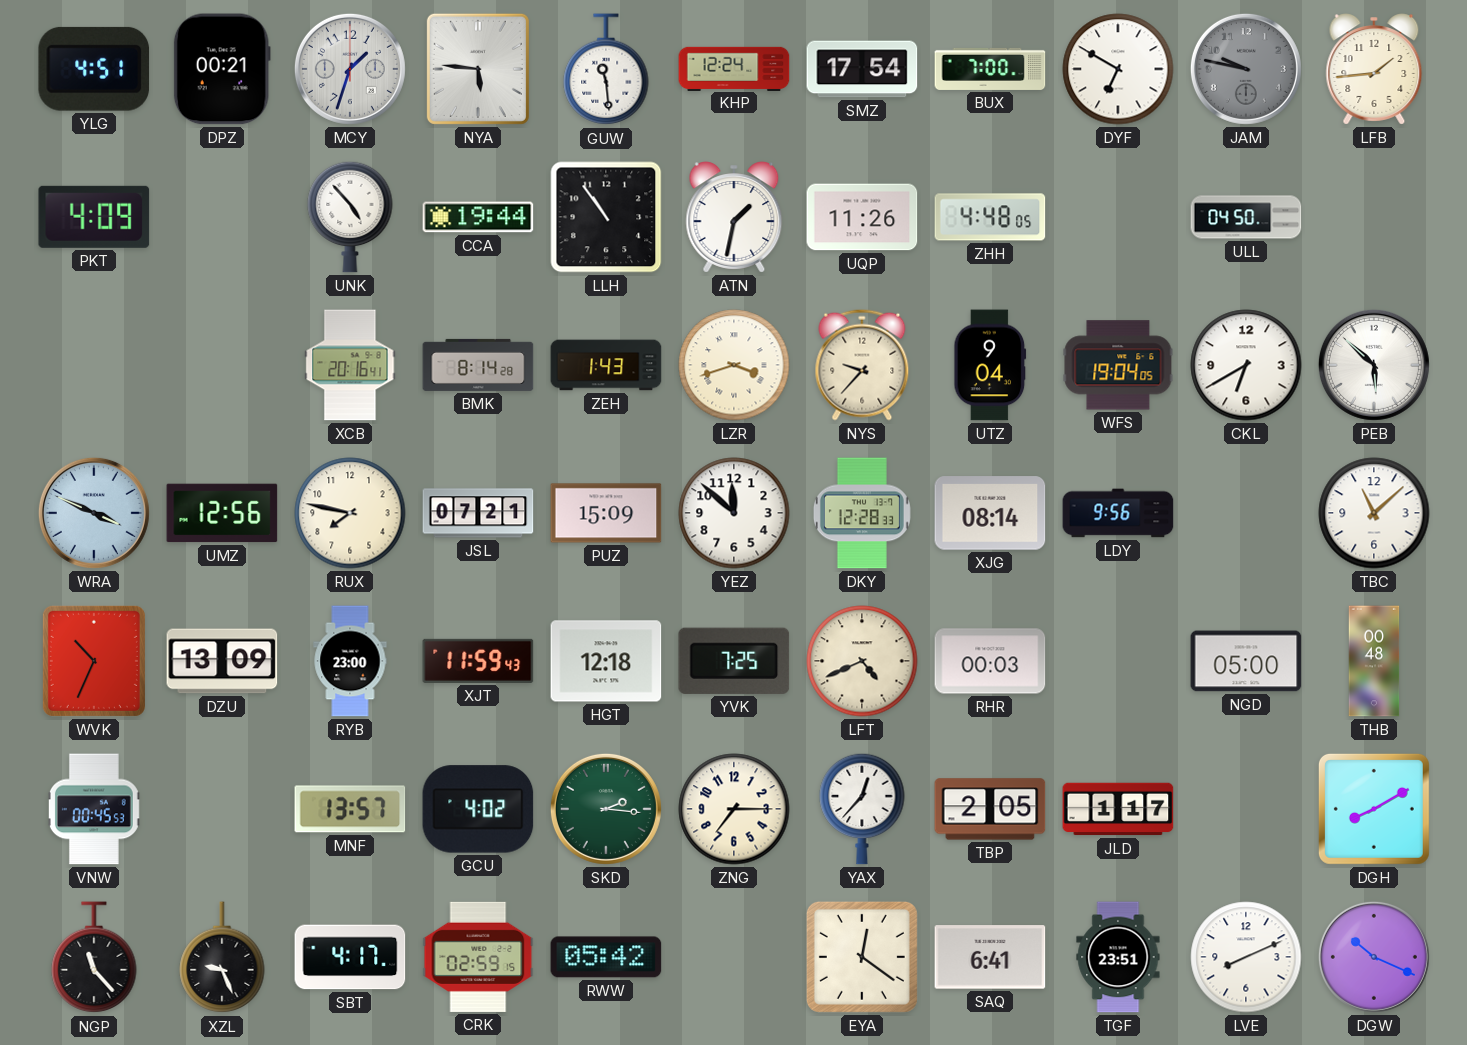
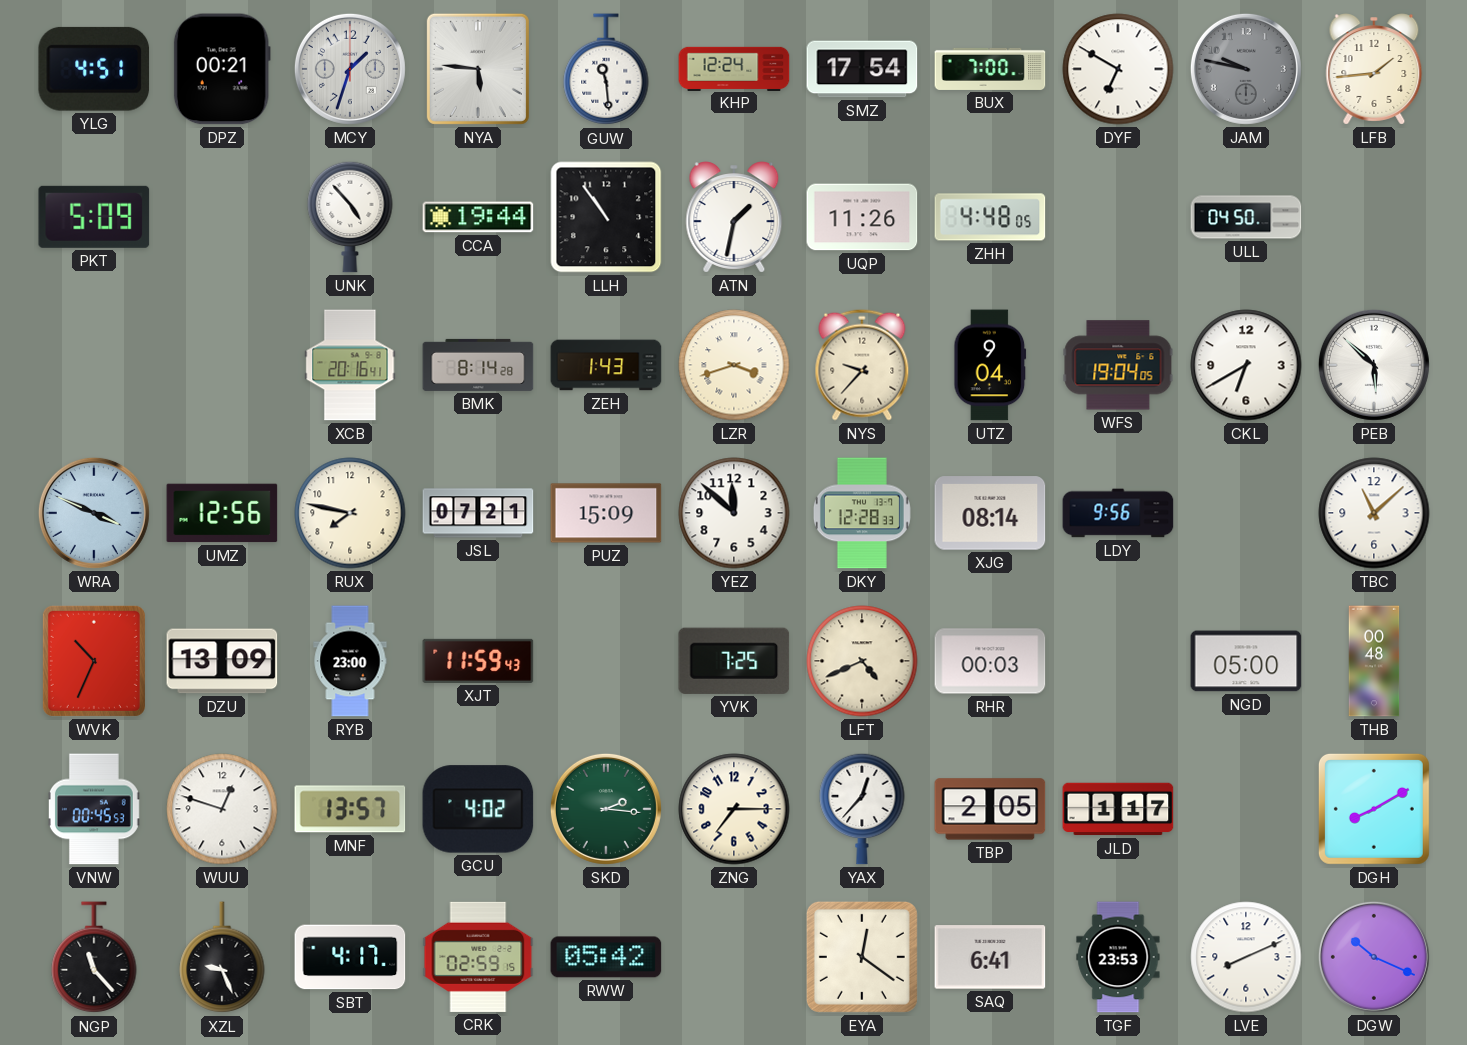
PKT: 4:09 -> 5:09 (94, 217)
HGT: 12:18 -> none (606, 661)
WUU: none -> 12:48 (222, 809)
TGF: 23:51 -> 23:53 (1118, 957)
